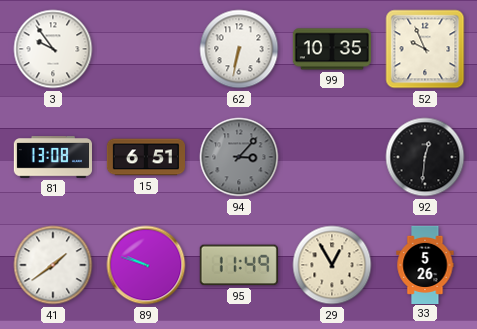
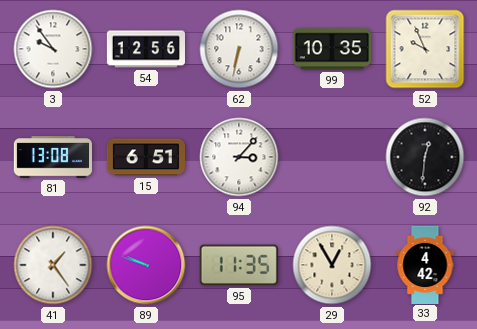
54: none -> 12:56 (145, 49)
94 dial: grey -> white (239, 157)
41: 1:39 -> 1:24 (53, 265)
95: 11:49 -> 11:35 (239, 265)
33: 5:26 -> 4:42 (425, 264)
